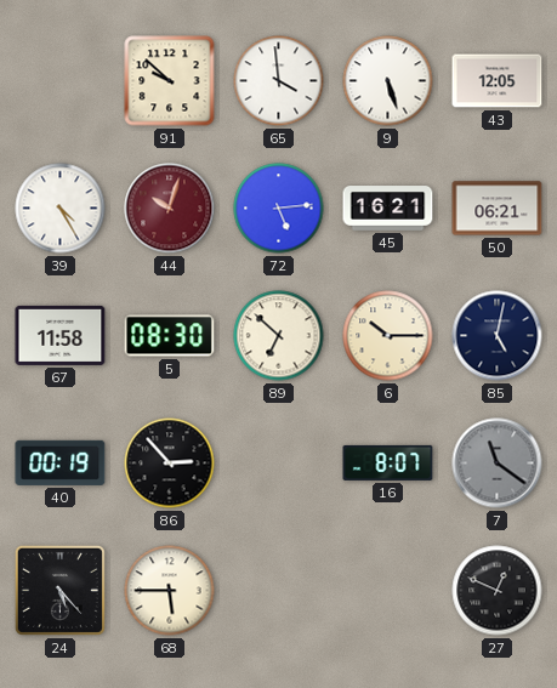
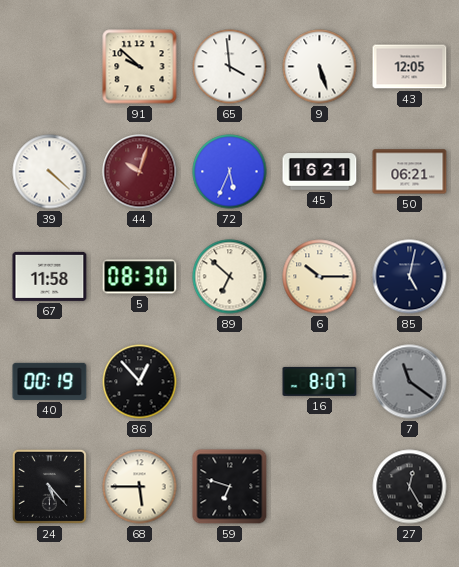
39: 4:25 -> 4:22 (50, 172)
72: 5:14 -> 5:34 (230, 172)
86: 2:53 -> 12:53 (140, 382)
59: none -> 6:48 (230, 487)
27: 12:49 -> 12:25 (410, 487)
